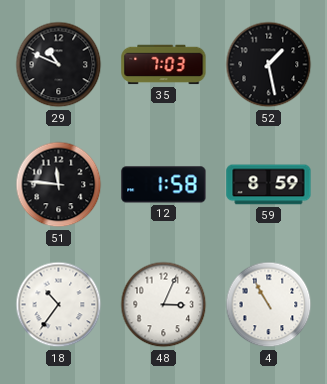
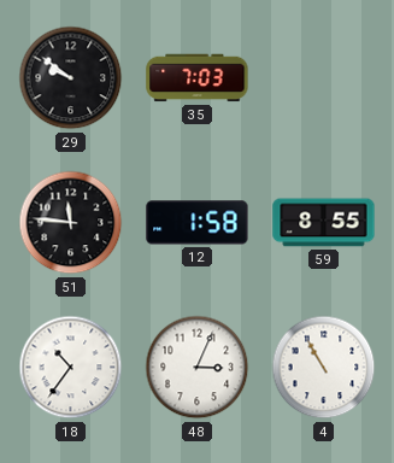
29: 10:49 -> 9:51 (71, 78)
52: 1:28 -> none (269, 65)
59: 8:59 -> 8:55 (324, 223)
